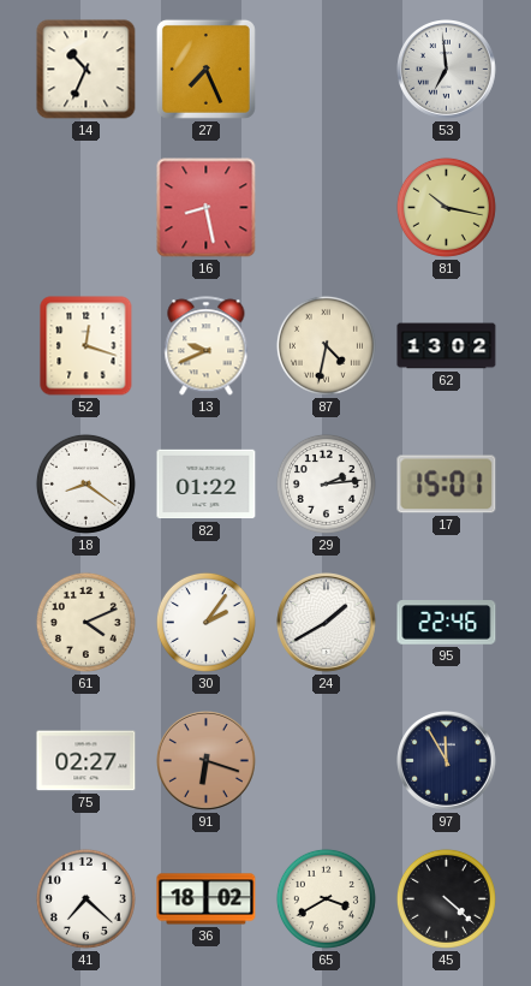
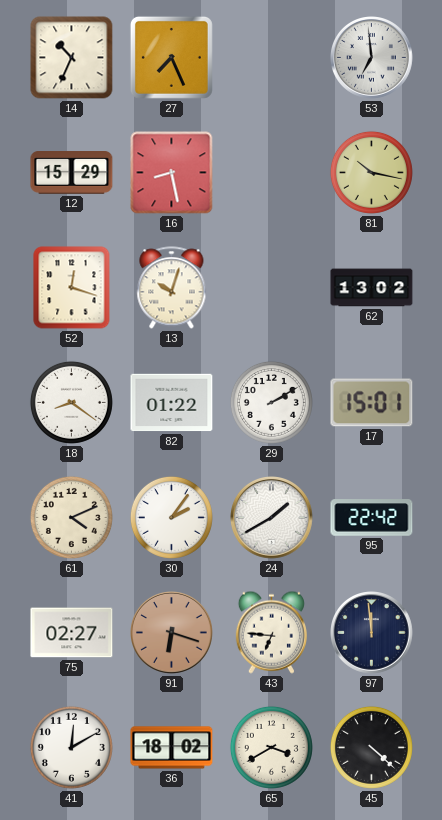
12: none -> 15:29 (72, 173)
13: 9:41 -> 10:03 (172, 288)
87: 4:32 -> none (326, 345)
29: 2:14 -> 2:10 (271, 402)
95: 22:46 -> 22:42 (372, 518)
43: none -> 6:46 (271, 632)
97: 11:55 -> 11:59 (372, 633)
41: 7:22 -> 12:10 (71, 747)
